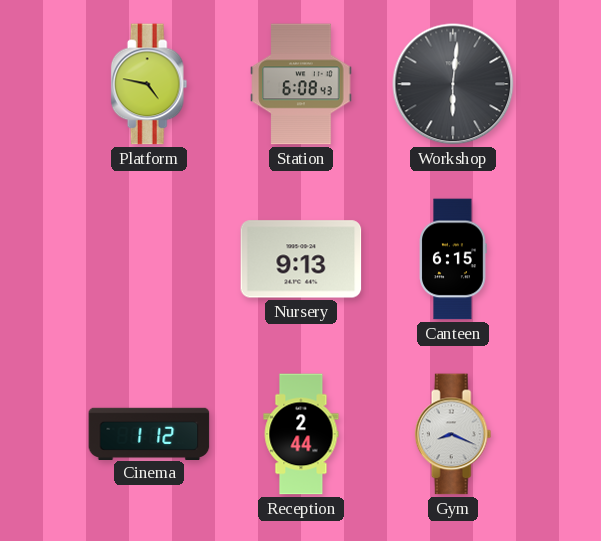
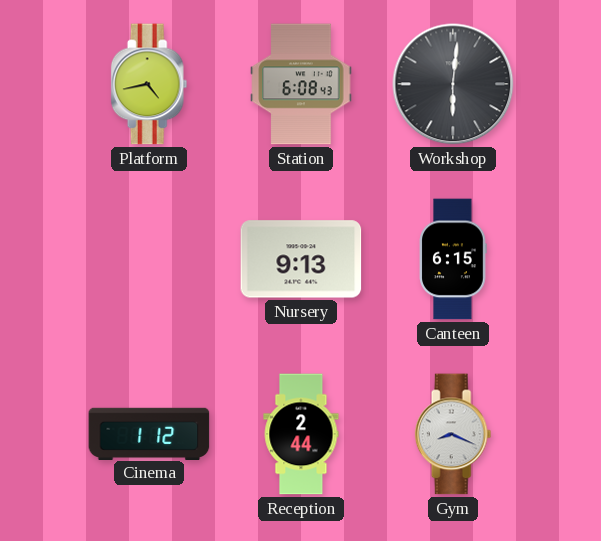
Platform: 4:47 -> 4:43 (149, 84)
